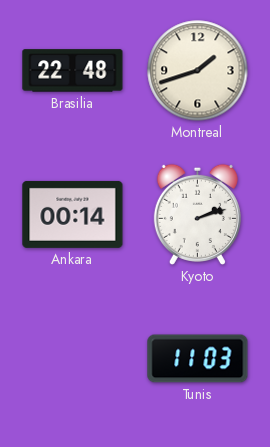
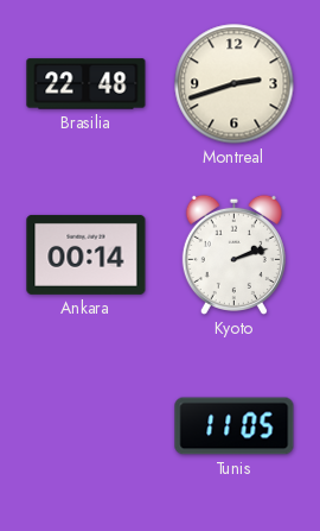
Montreal: 1:42 -> 2:42 (235, 84)
Tunis: 11:03 -> 11:05 (235, 426)
